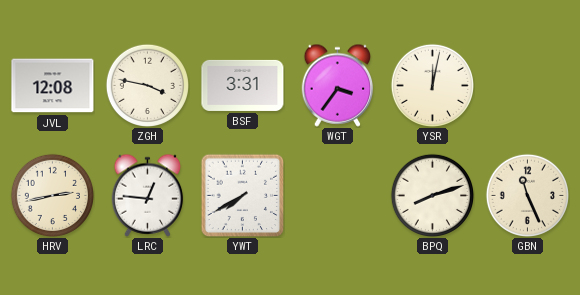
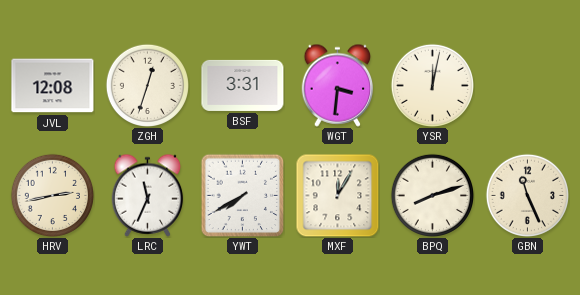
ZGH: 3:47 -> 12:33 (147, 85)
WGT: 3:36 -> 3:31 (338, 85)
LRC: 12:46 -> 11:34 (148, 195)
MXF: none -> 12:05 (337, 195)
